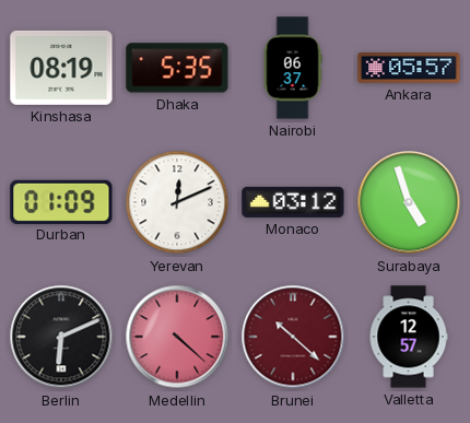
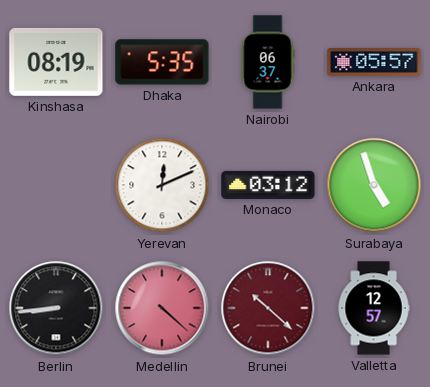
Durban: 01:09 -> none (61, 201)
Berlin: 6:11 -> 8:44 (56, 308)
